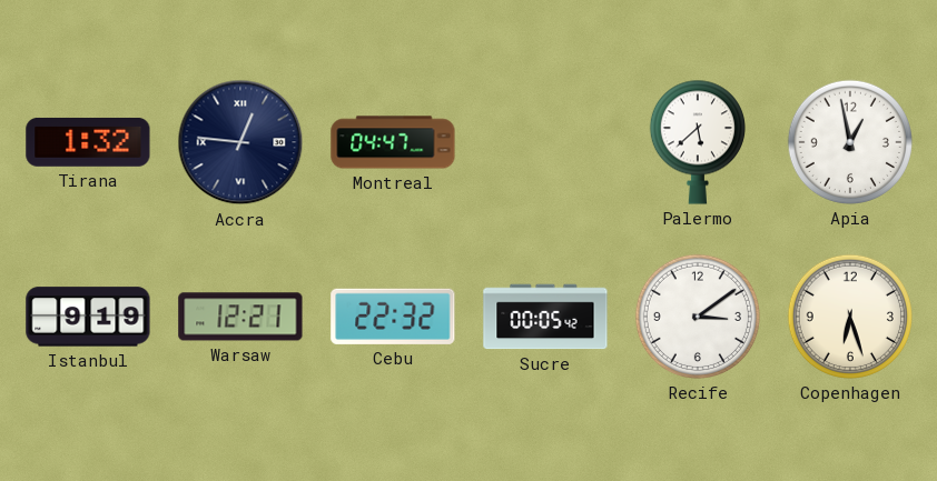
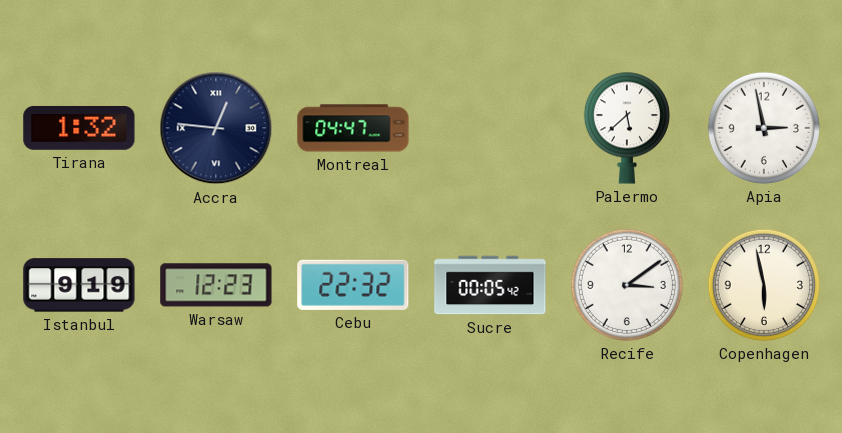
Apia: 12:58 -> 2:58 (764, 128)
Warsaw: 12:21 -> 12:23 (216, 285)
Copenhagen: 6:27 -> 5:58 (764, 285)
